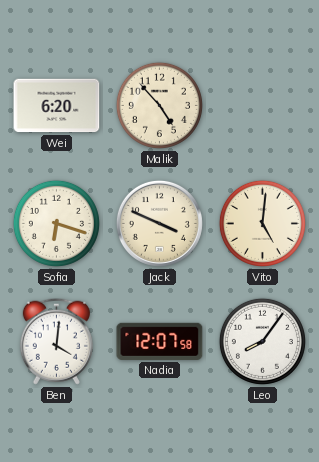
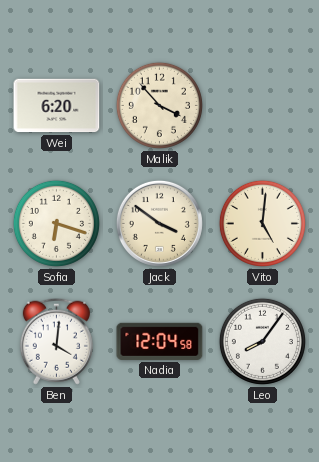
Malik: 4:53 -> 3:53 (159, 105)
Jack: 3:49 -> 3:51 (159, 223)
Nadia: 12:07 -> 12:04 (160, 341)
